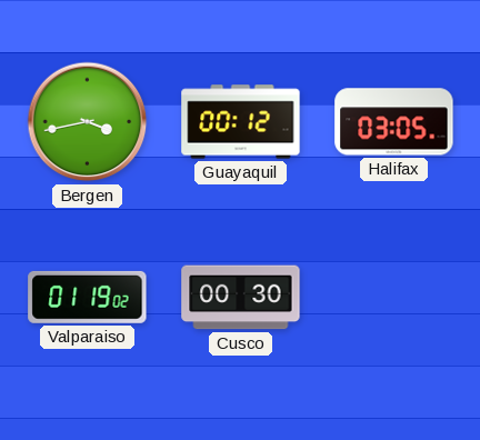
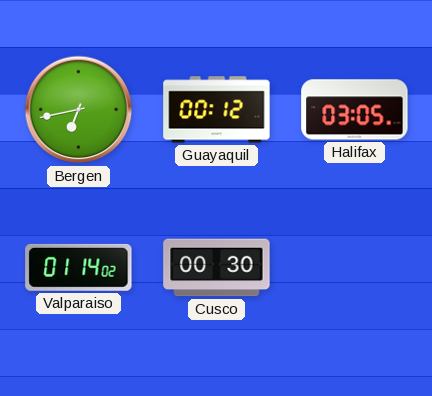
Bergen: 3:43 -> 6:43 (79, 110)
Valparaiso: 01:19 -> 01:14 (79, 267)
